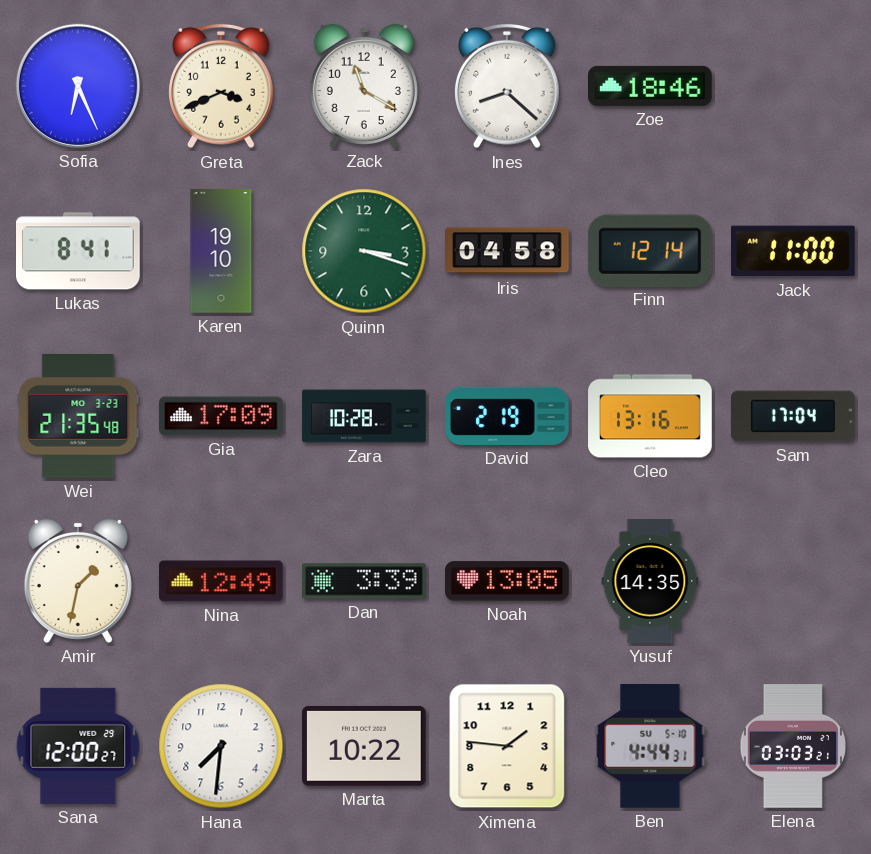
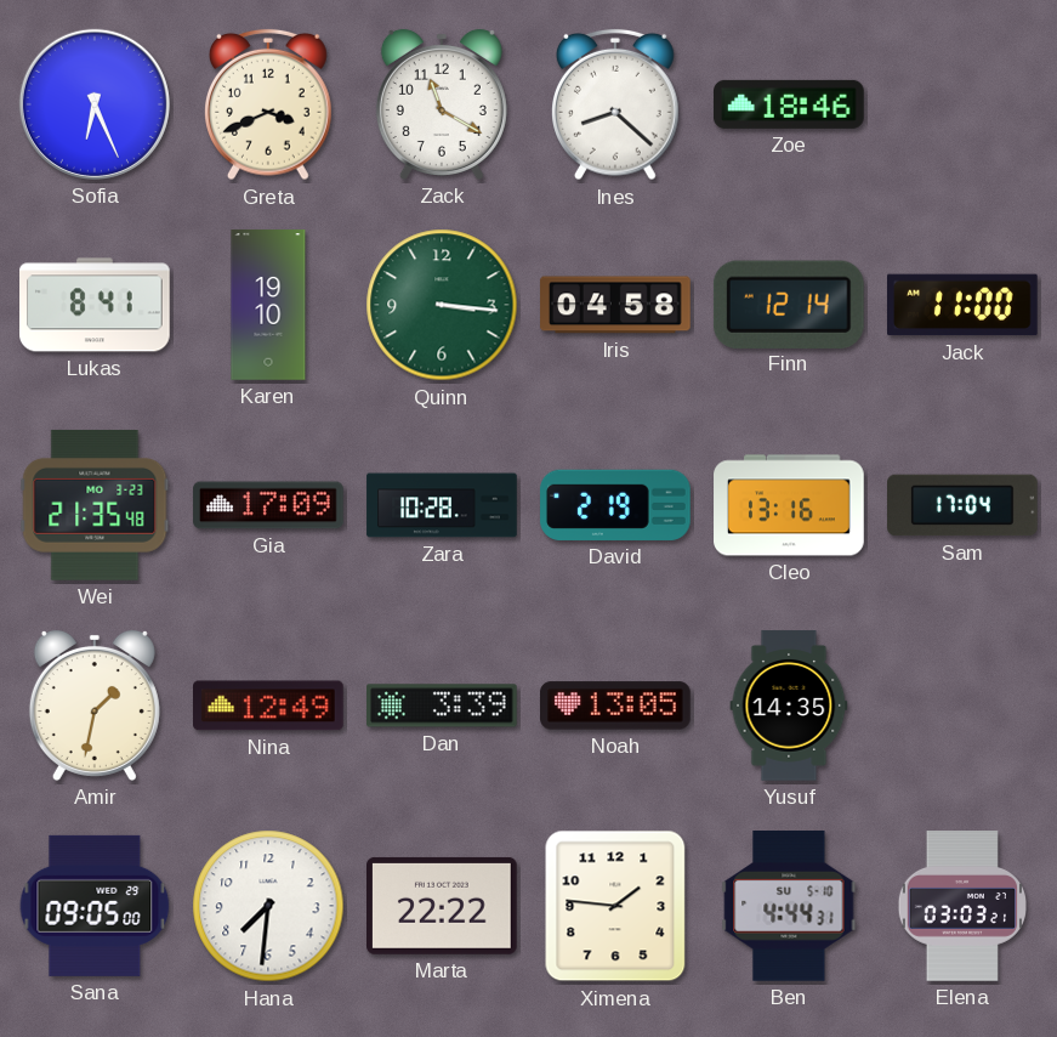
Quinn: 3:18 -> 3:16 (442, 305)
Sana: 12:00 -> 09:05 (95, 906)
Marta: 10:22 -> 22:22 (443, 906)
